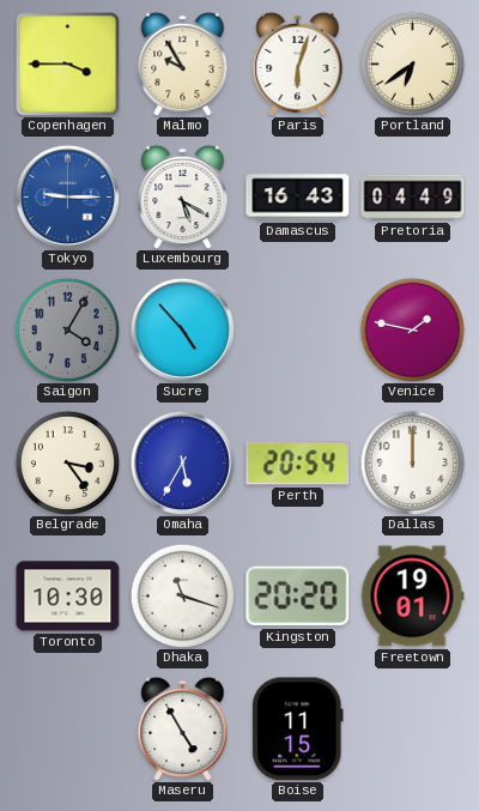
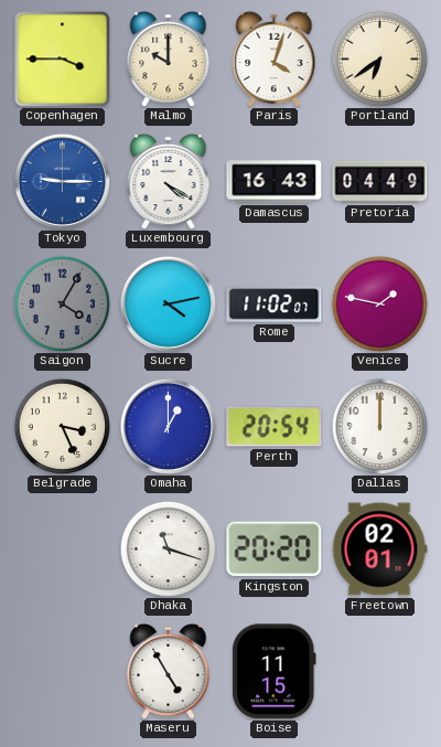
Malmo: 9:55 -> 10:00 (169, 58)
Paris: 6:03 -> 4:03 (275, 58)
Luxembourg: 5:20 -> 4:20 (169, 181)
Sucre: 4:53 -> 4:13 (168, 303)
Rome: none -> 11:02 (275, 305)
Belgrade: 3:24 -> 3:26 (62, 426)
Omaha: 5:35 -> 1:00 (168, 426)
Toronto: 10:30 -> none (68, 597)
Freetown: 19:01 -> 02:01 (379, 549)
